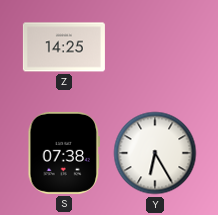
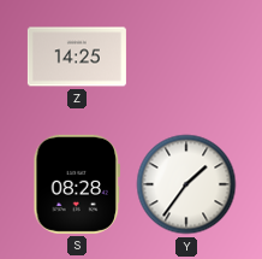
S: 07:38 -> 08:28 (77, 184)
Y: 6:25 -> 1:36 (186, 184)
